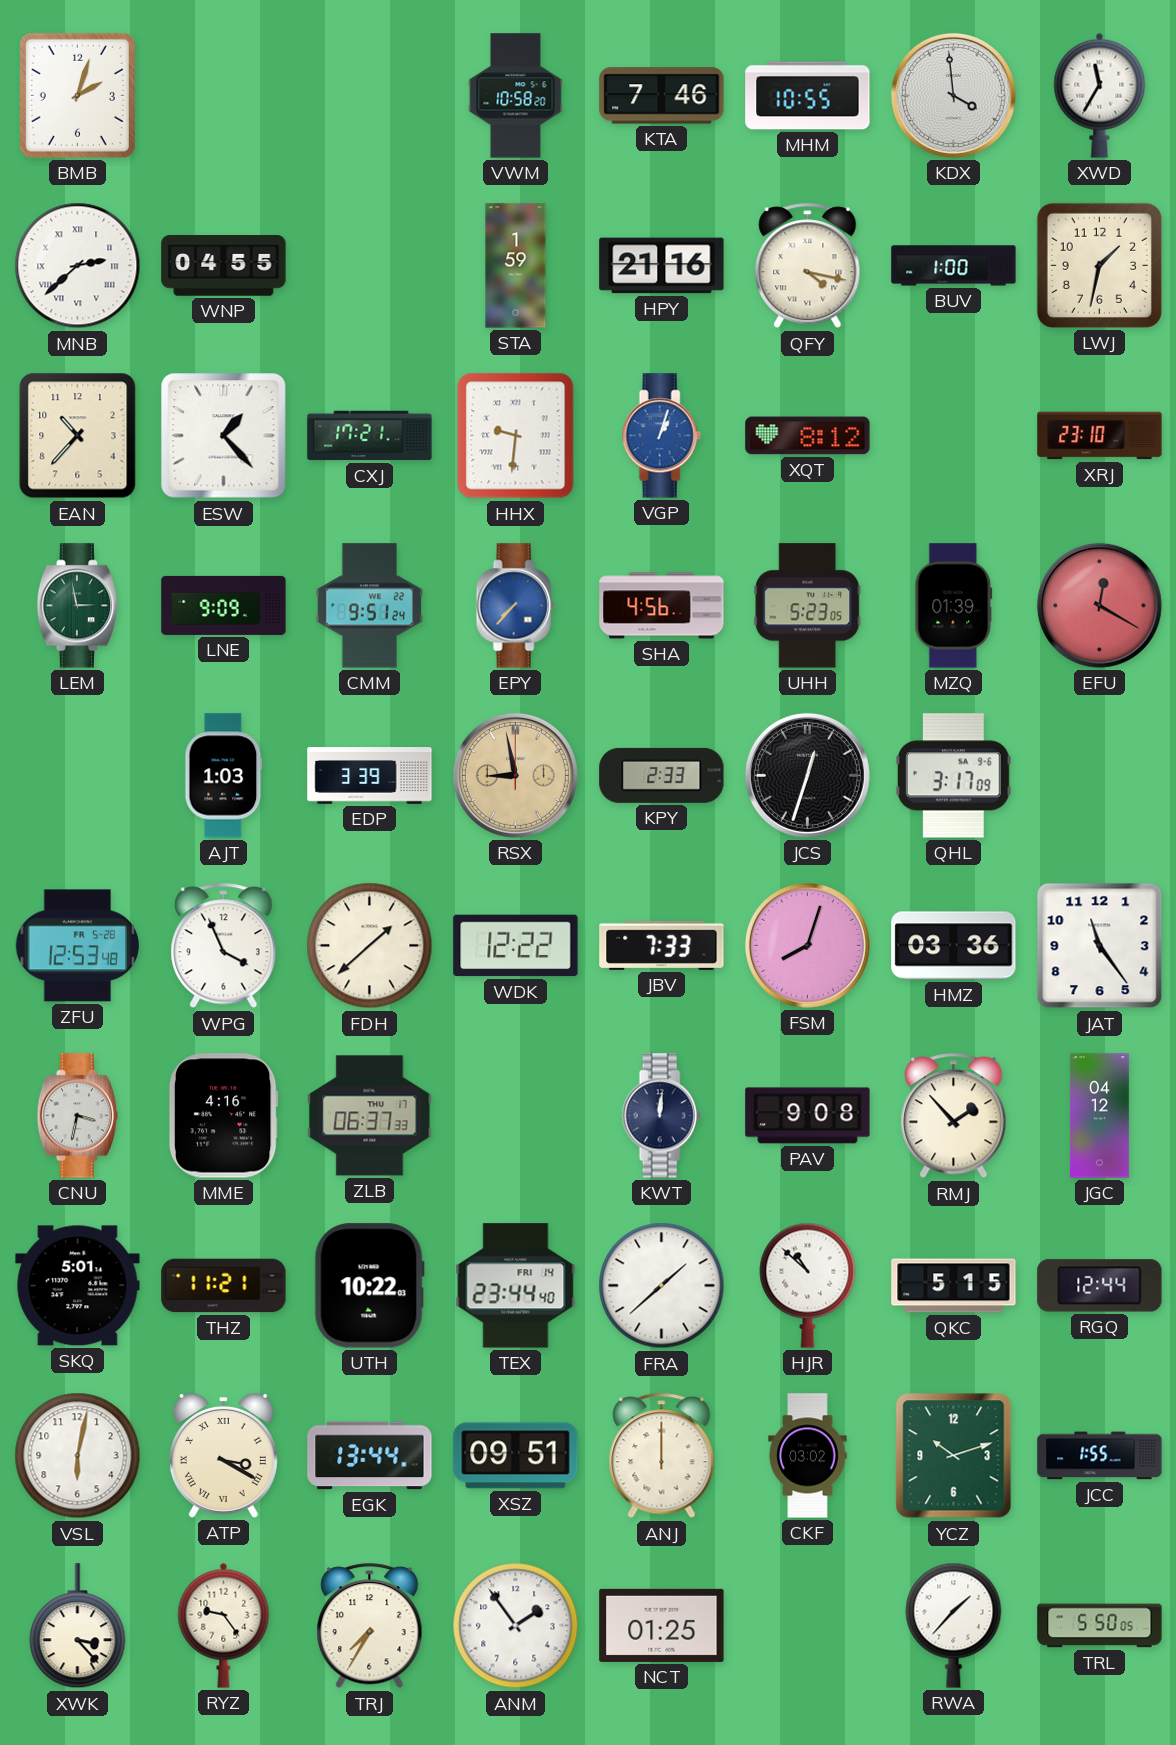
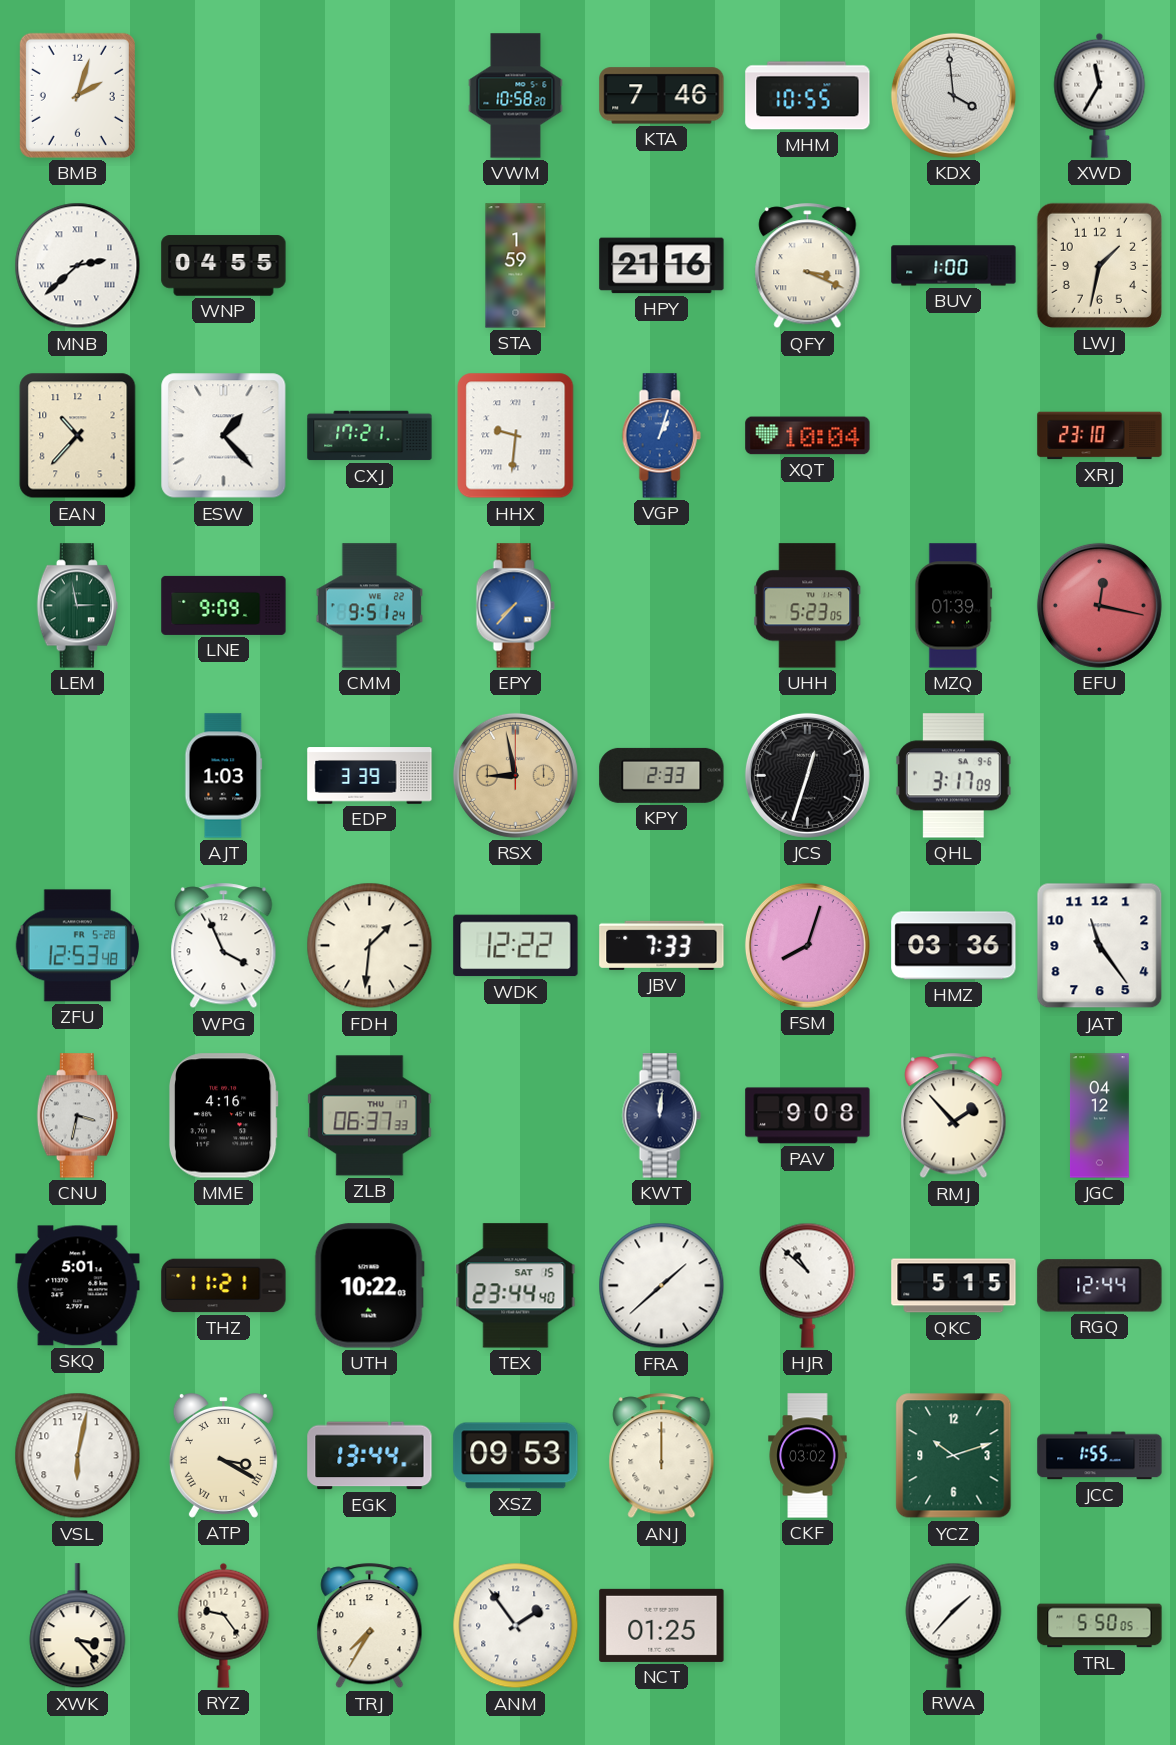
QFY: 4:17 -> 3:19 (808, 266)
XQT: 8:12 -> 10:04 (808, 436)
SHA: 4:56 -> none (662, 606)
EFU: 12:20 -> 12:17 (1099, 605)
FDH: 1:38 -> 1:31 (370, 946)
TEX date: FRI 14 -> SAT 15 (516, 1286)
XSZ: 09:51 -> 09:53 (516, 1456)
